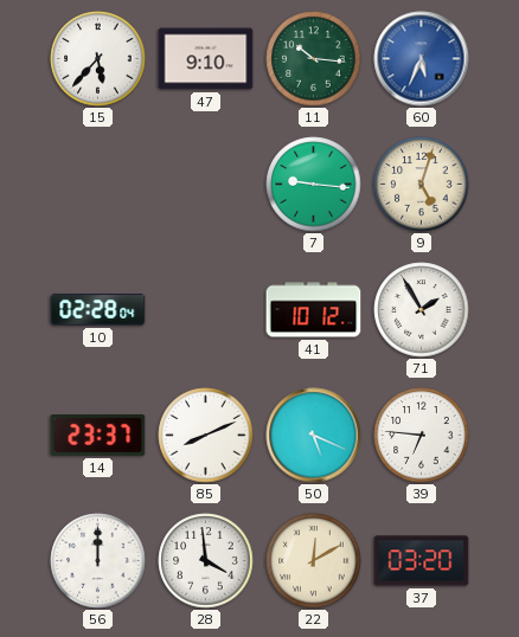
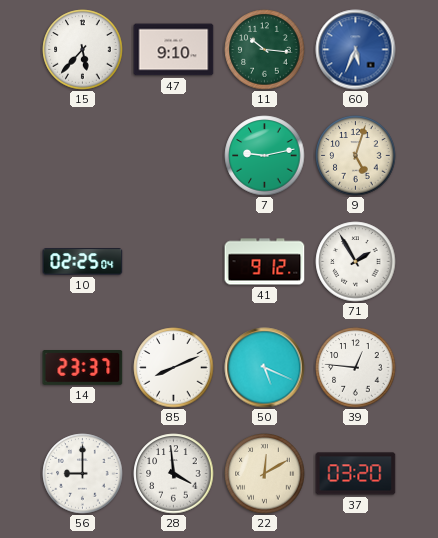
7: 9:16 -> 9:13 (265, 156)
10: 02:28 -> 02:25 (83, 262)
41: 10:12 -> 9:12 (265, 262)
39: 6:46 -> 12:46 (356, 368)
56: 12:00 -> 9:00 (83, 474)
